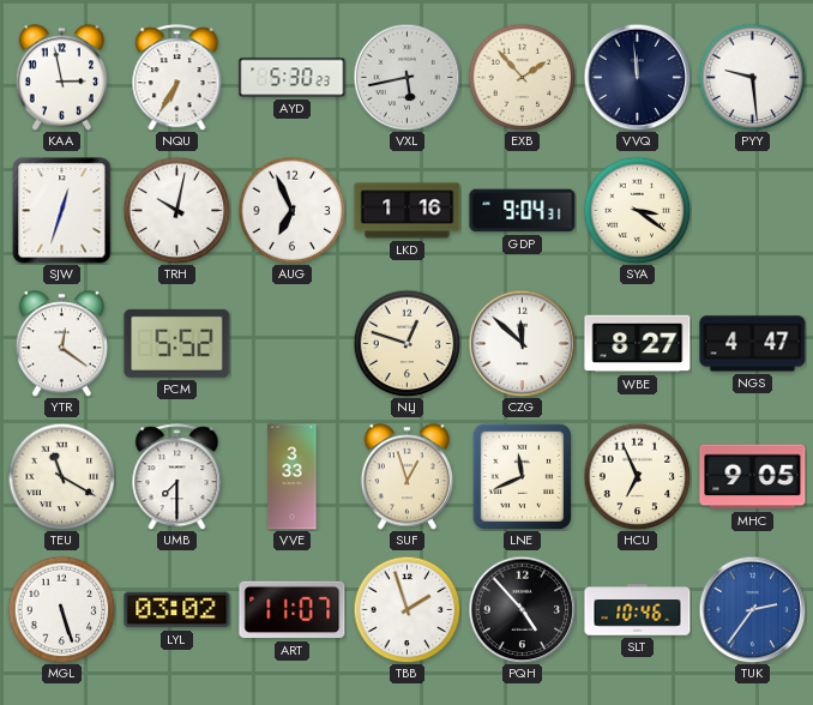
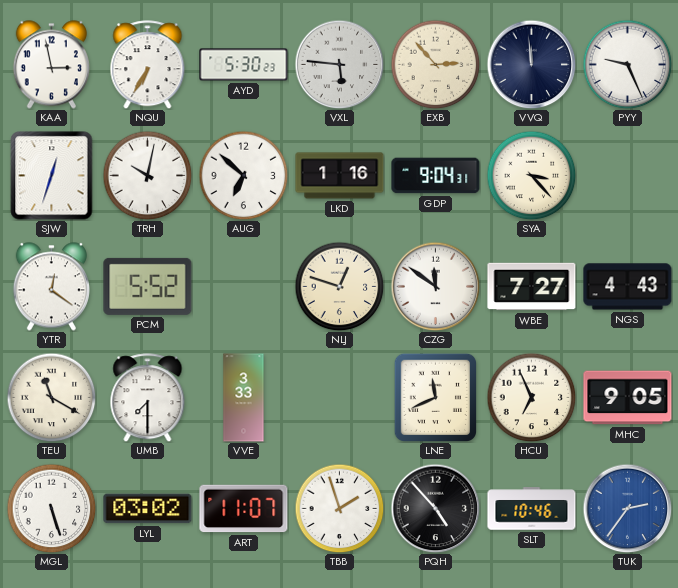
VXL: 5:43 -> 5:46 (339, 64)
EXB: 1:53 -> 2:53 (435, 64)
PYY: 9:29 -> 9:26 (627, 64)
AUG: 6:56 -> 6:52 (243, 175)
SYA: 3:21 -> 3:23 (531, 175)
CZG: 11:52 -> 11:51 (435, 286)
WBE: 8:27 -> 7:27 (532, 287)
NGS: 4:47 -> 4:43 (628, 287)
SUF: 12:57 -> none (406, 477)
